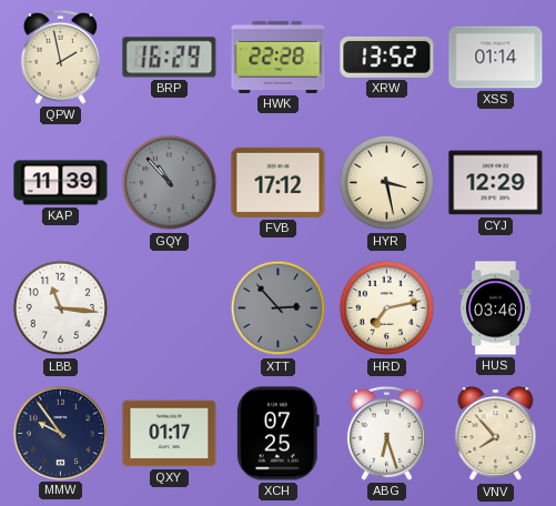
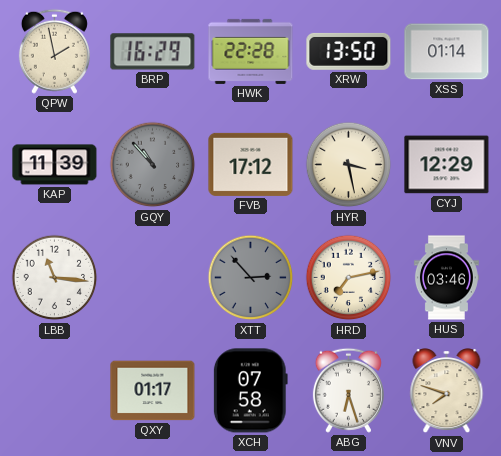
XRW: 13:52 -> 13:50 (349, 51)
MMW: 9:54 -> none (60, 433)
XCH: 07:25 -> 07:58 (250, 391)
VNV: 7:53 -> 7:48 (447, 391)
